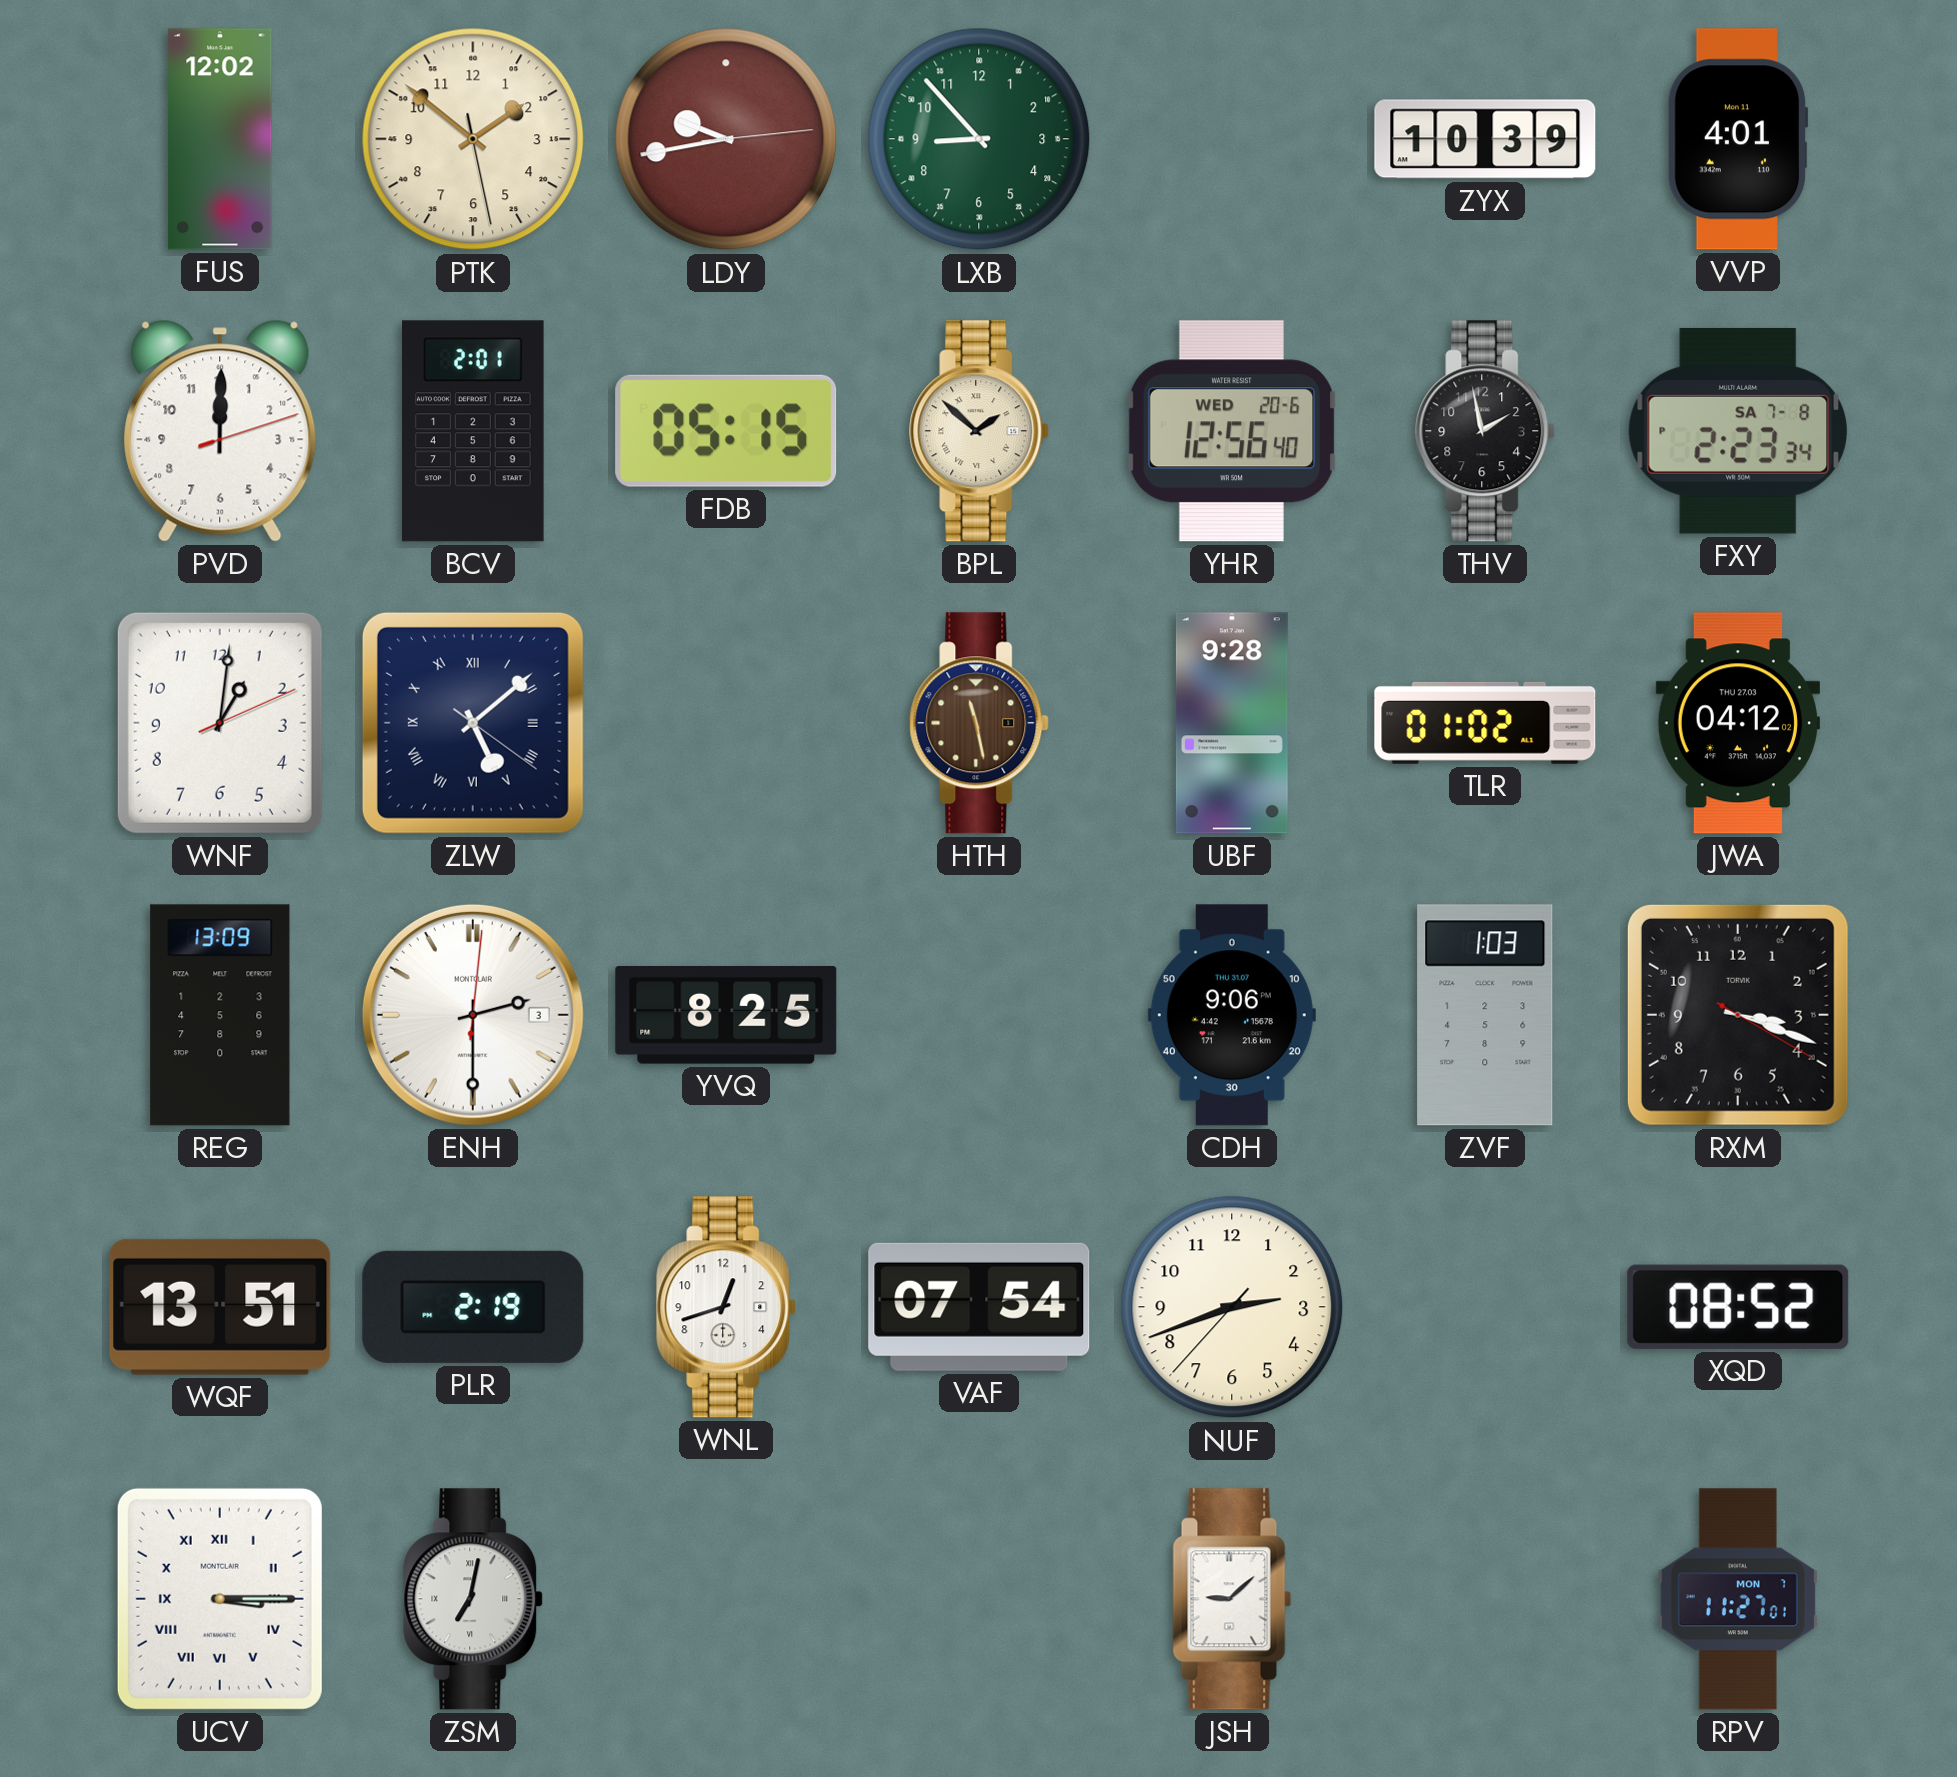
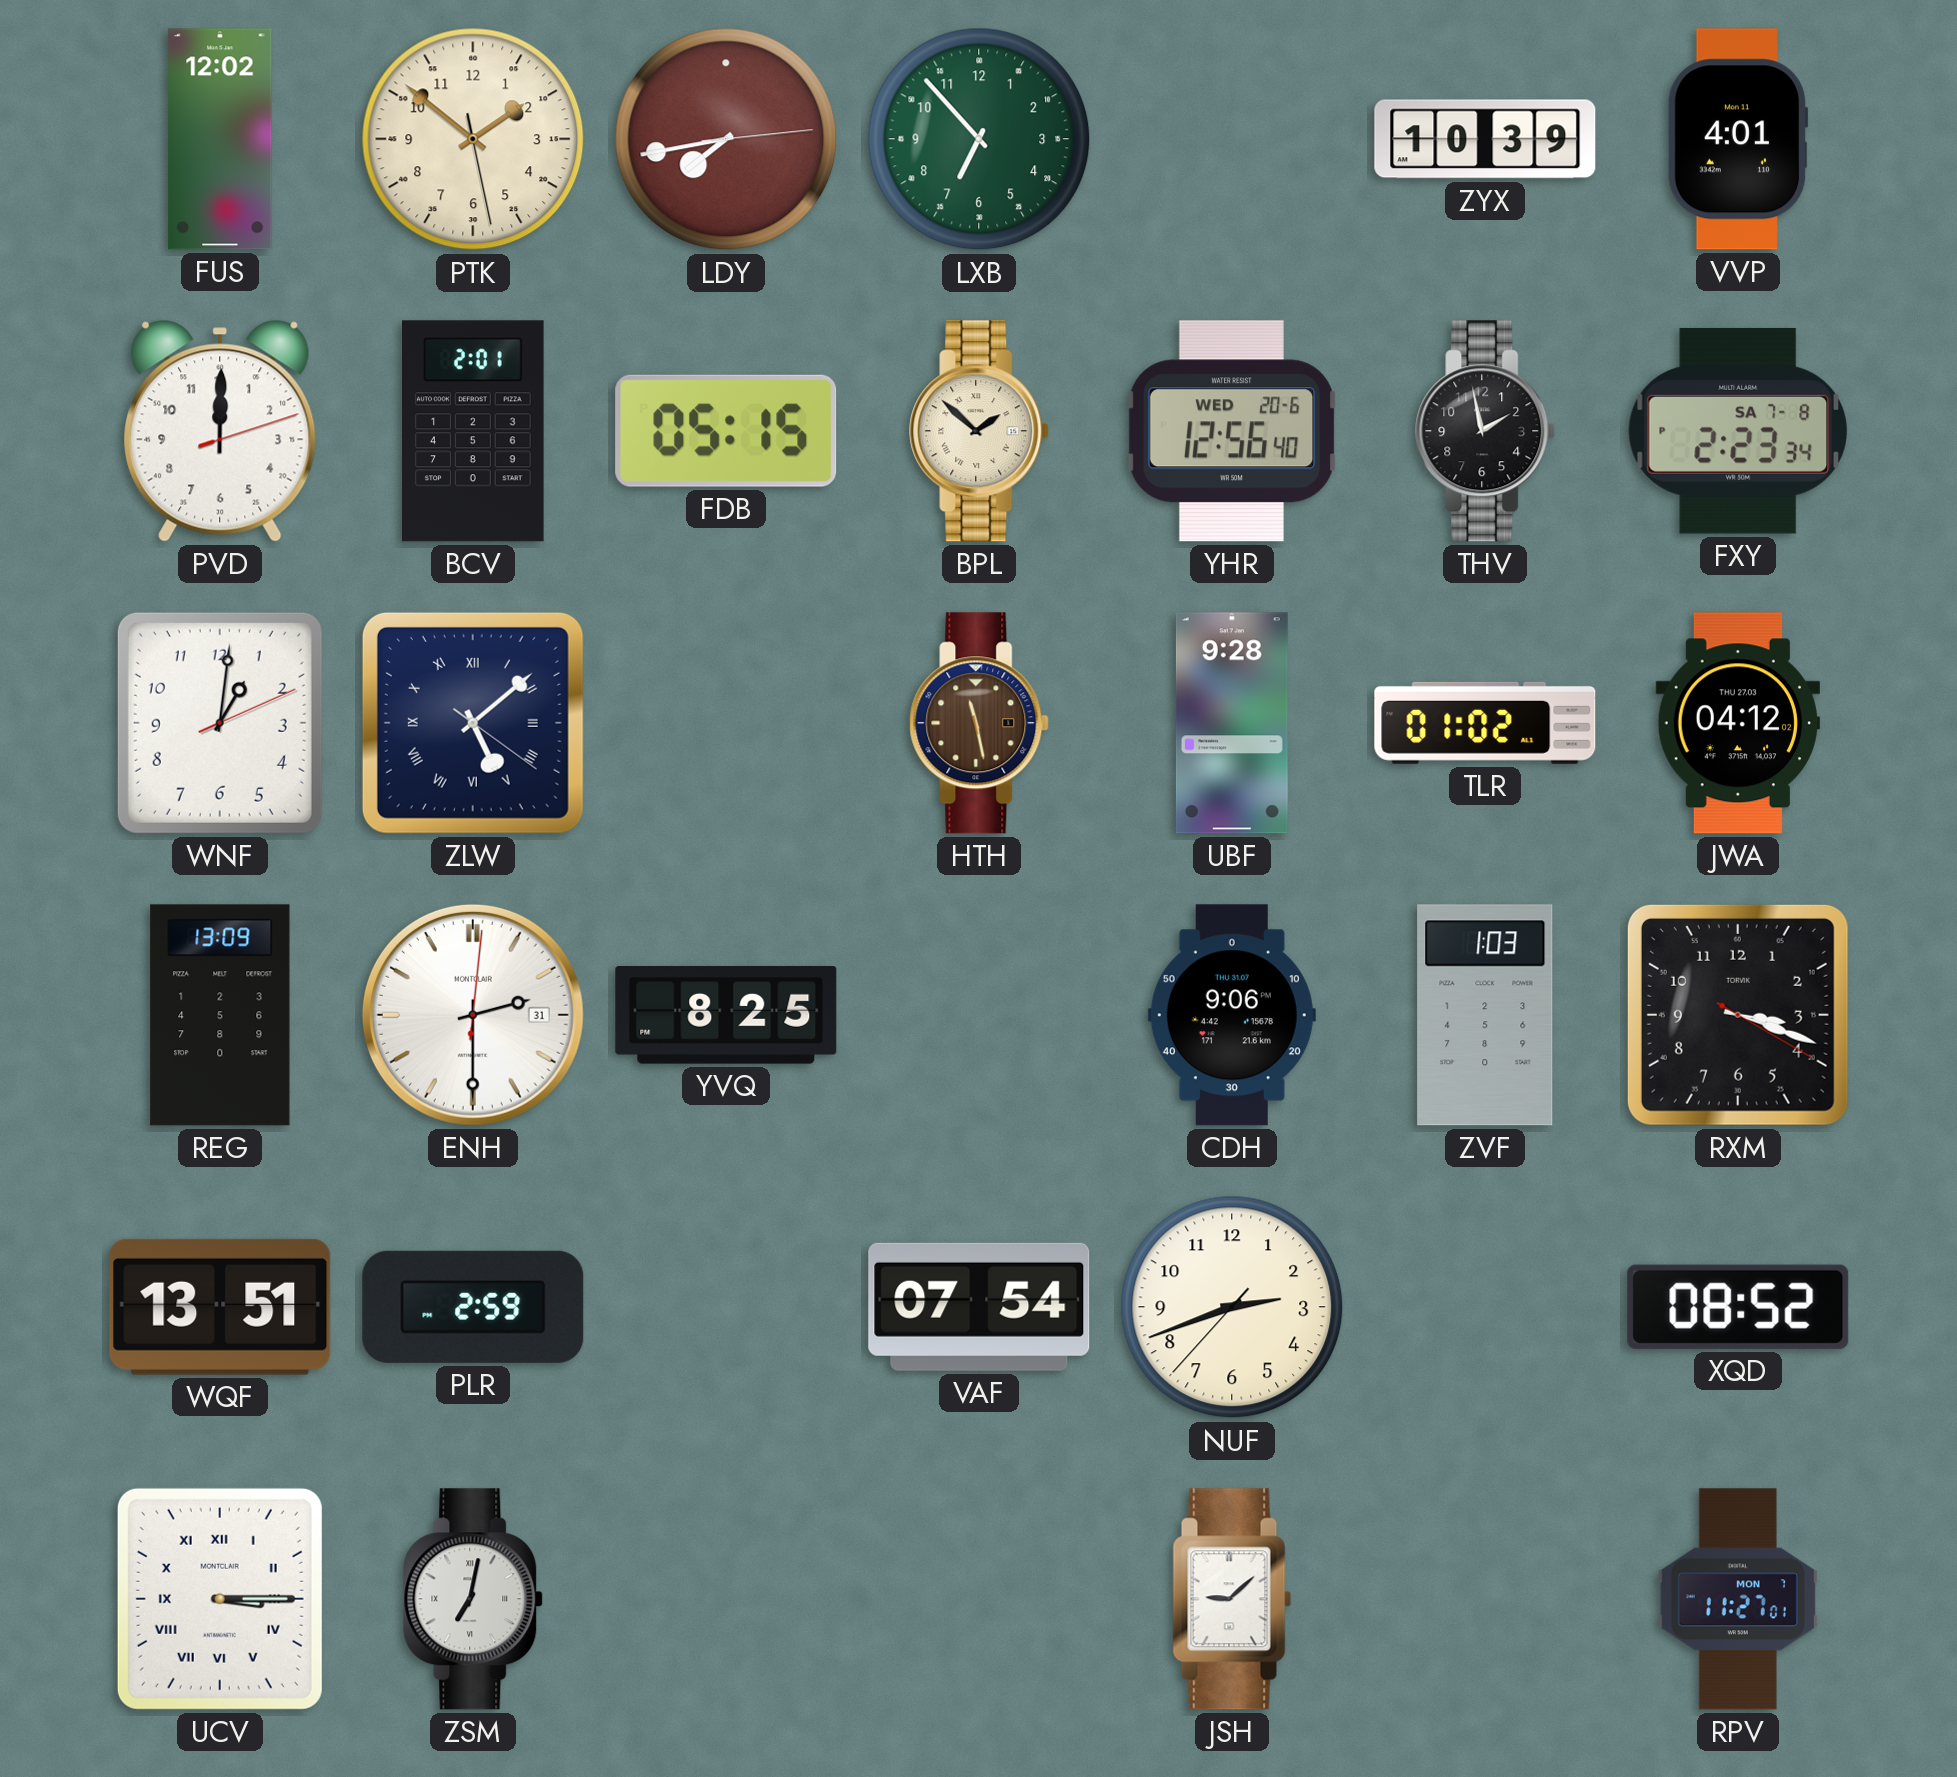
LDY: 9:43 -> 7:43 (726, 139)
LXB: 8:53 -> 6:53 (979, 139)
ENH date: 3 -> 31 (473, 1015)
PLR: 2:19 -> 2:59 (473, 1307)
WNL: 12:42 -> none (727, 1307)
